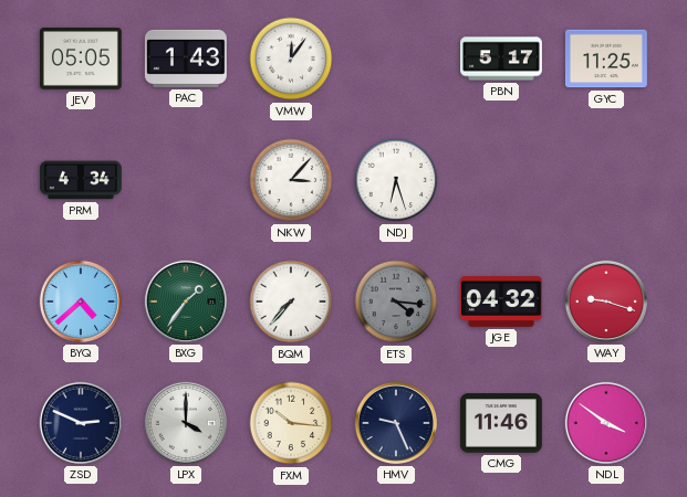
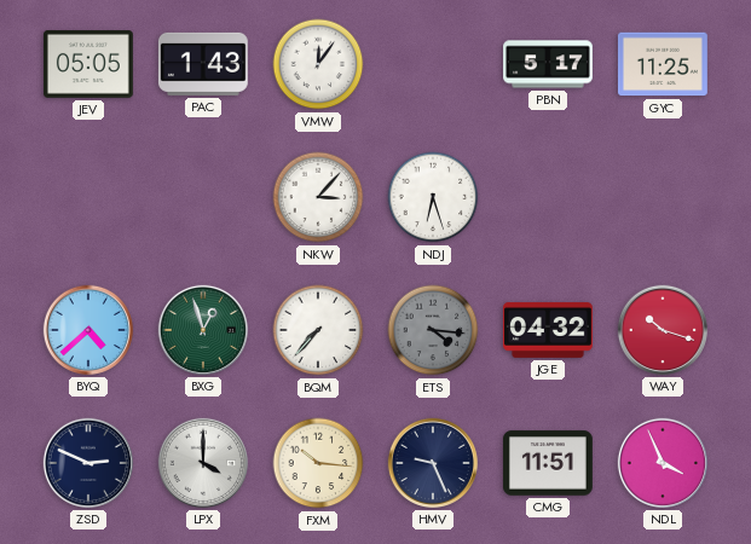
PRM: 4:34 -> none (81, 180)
BXG: 1:36 -> 12:57 (203, 330)
WAY: 9:18 -> 10:18 (663, 330)
CMG: 11:46 -> 11:51 (548, 463)
NDL: 3:51 -> 3:56 (663, 463)
